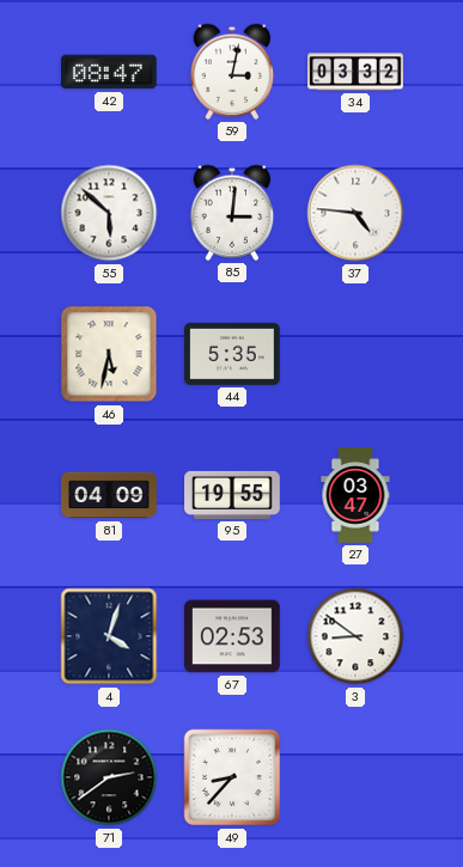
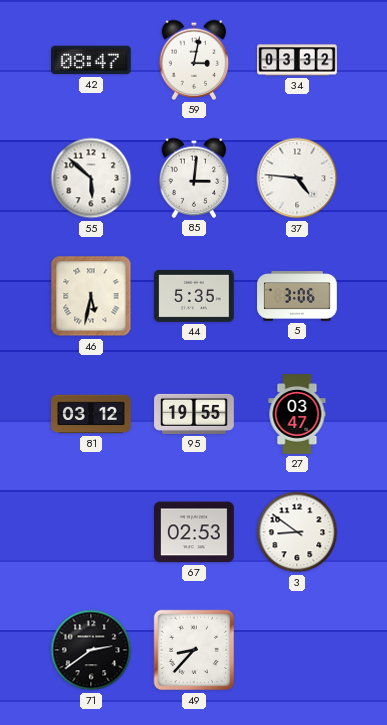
5: none -> 3:06 (297, 296)
81: 04:09 -> 03:12 (91, 414)
4: 4:03 -> none (109, 636)
